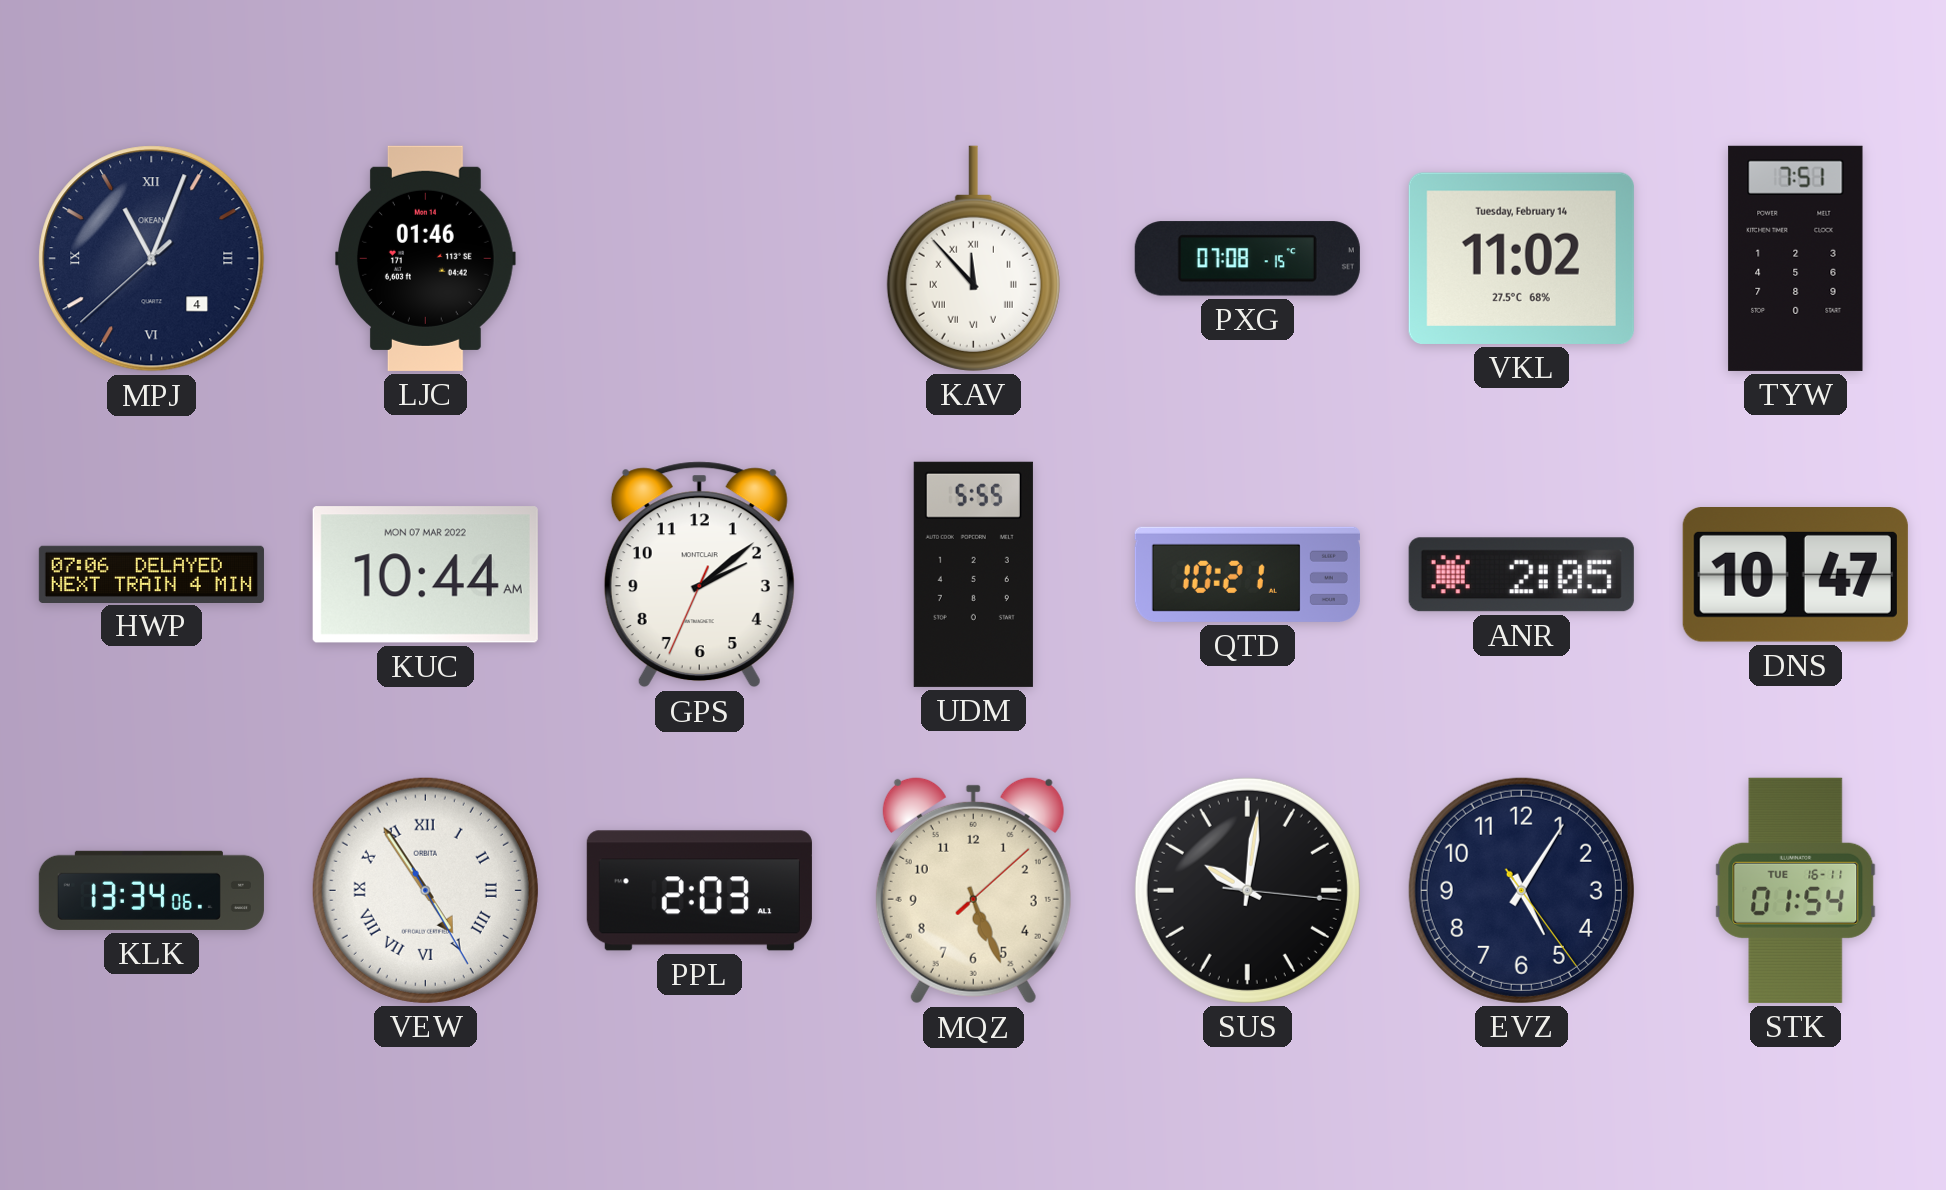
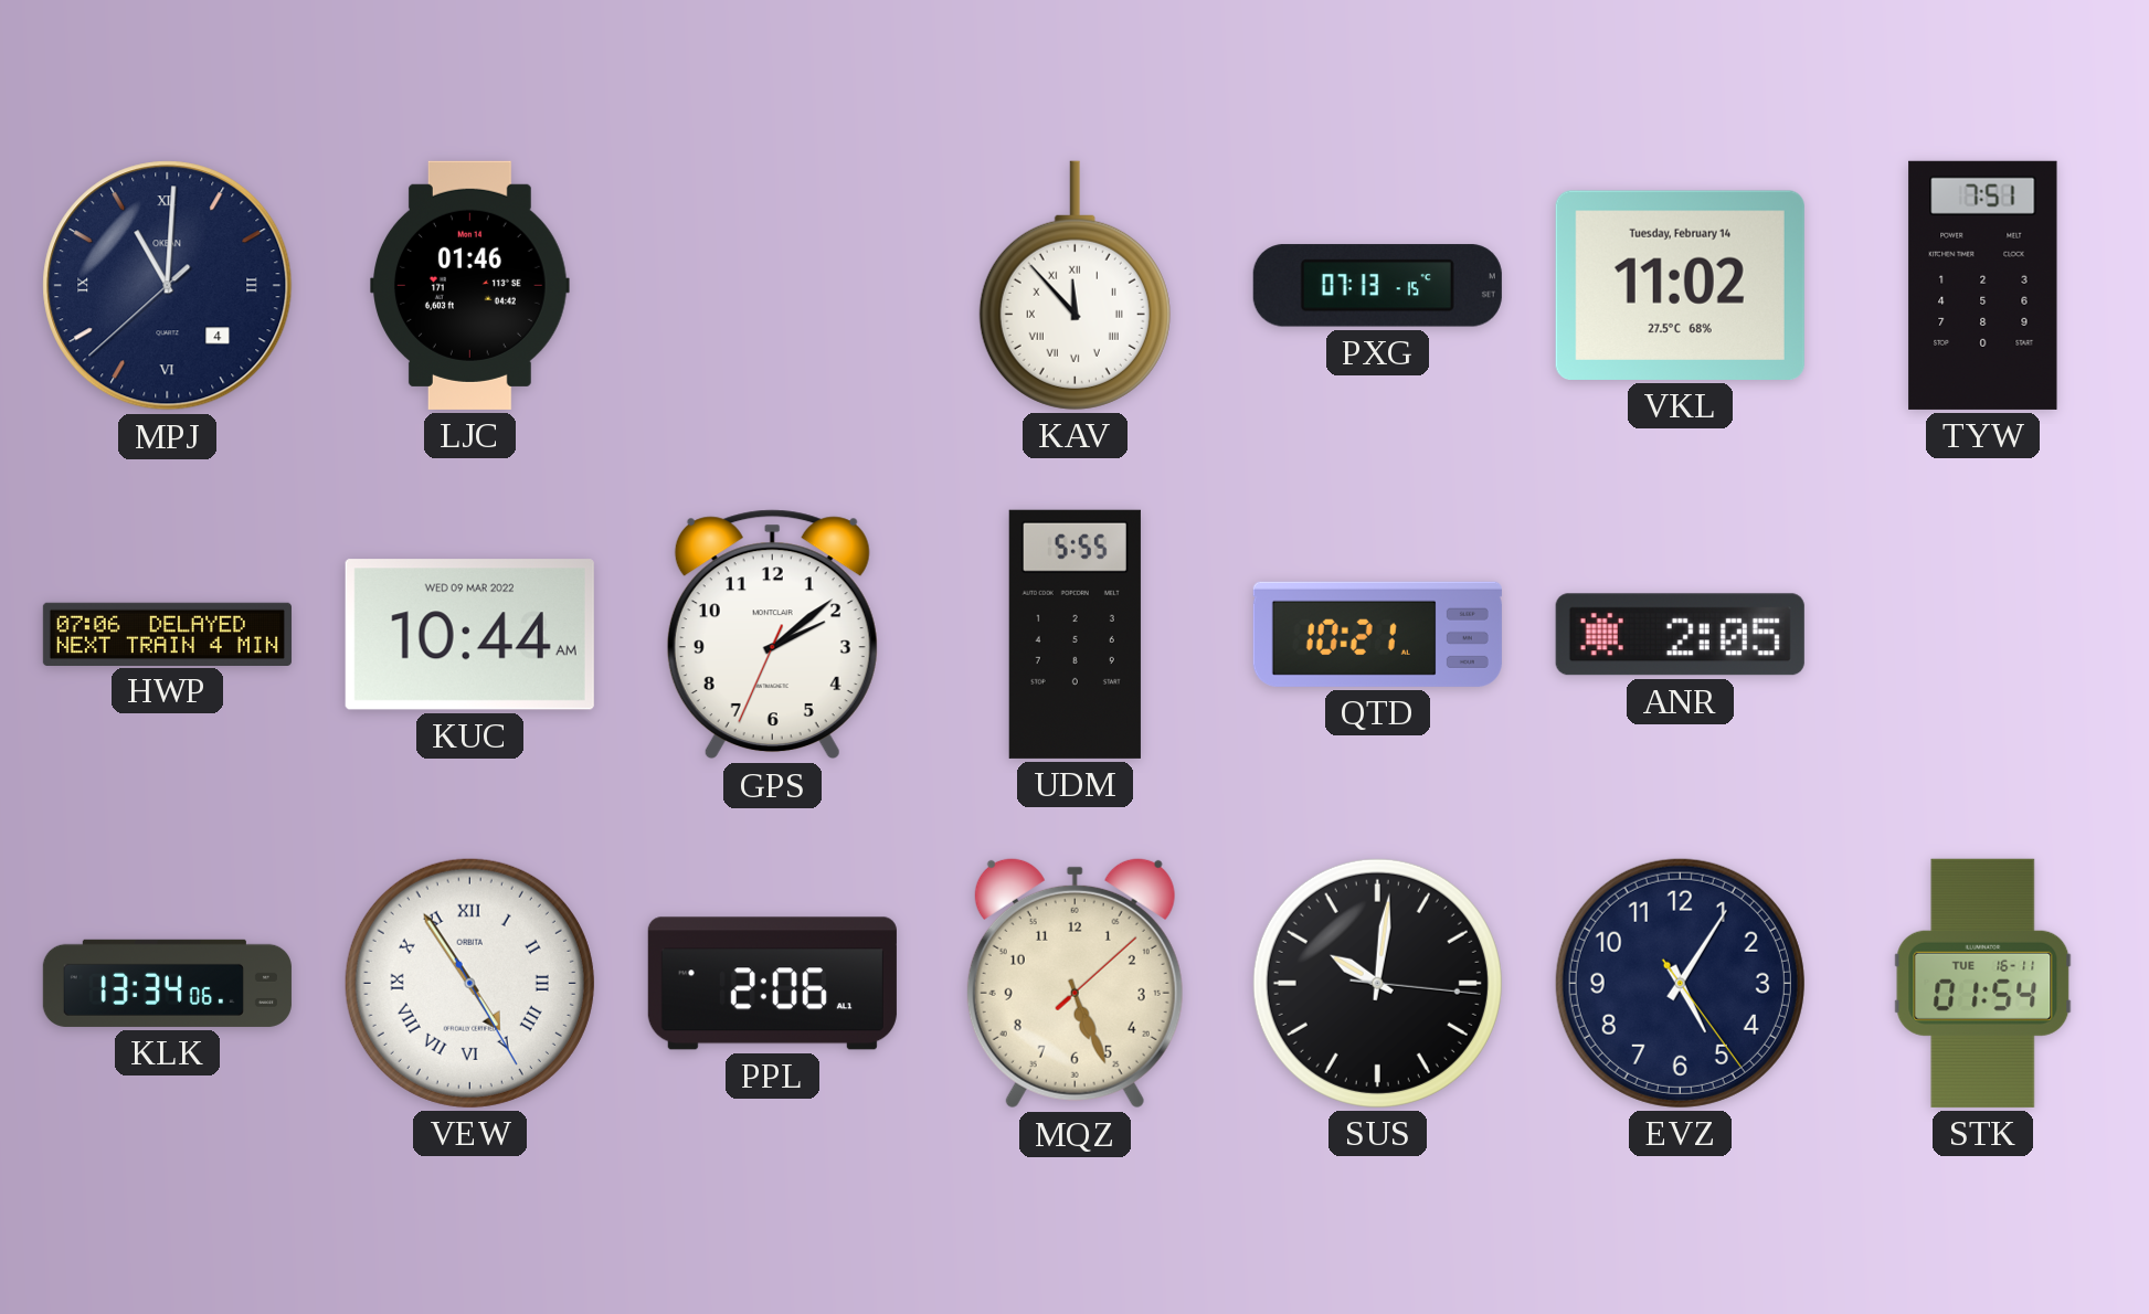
MPJ: 11:03 -> 11:00 (168, 286)
PXG: 07:08 -> 07:13 (1377, 286)
KUC date: MON 07 MAR 2022 -> WED 09 MAR 2022 (469, 635)
DNS: 10:47 -> none (1795, 575)
PPL: 2:03 -> 2:06 (772, 984)
